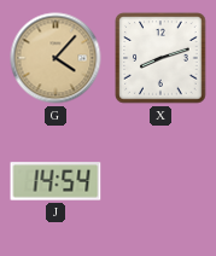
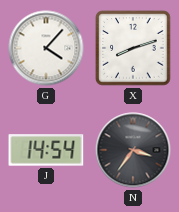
G dial: champagne -> white (46, 48)
N: none -> 3:36 (133, 150)
